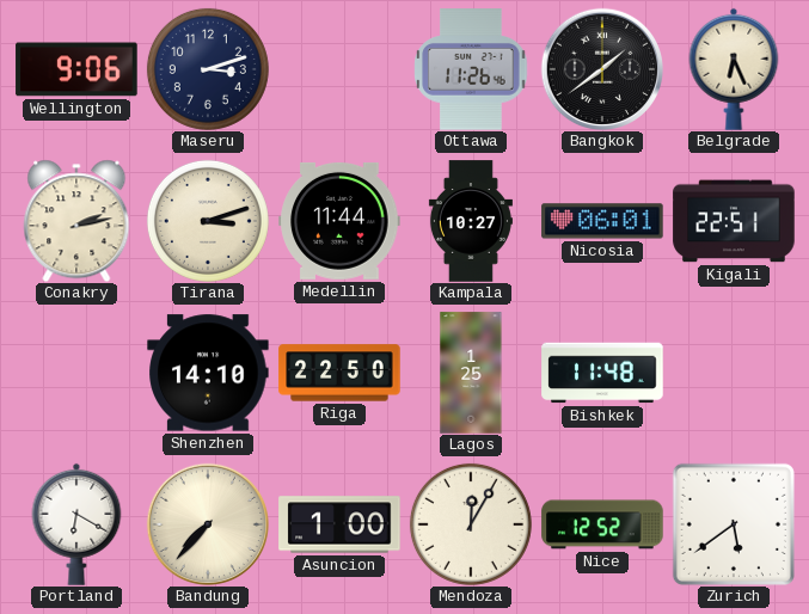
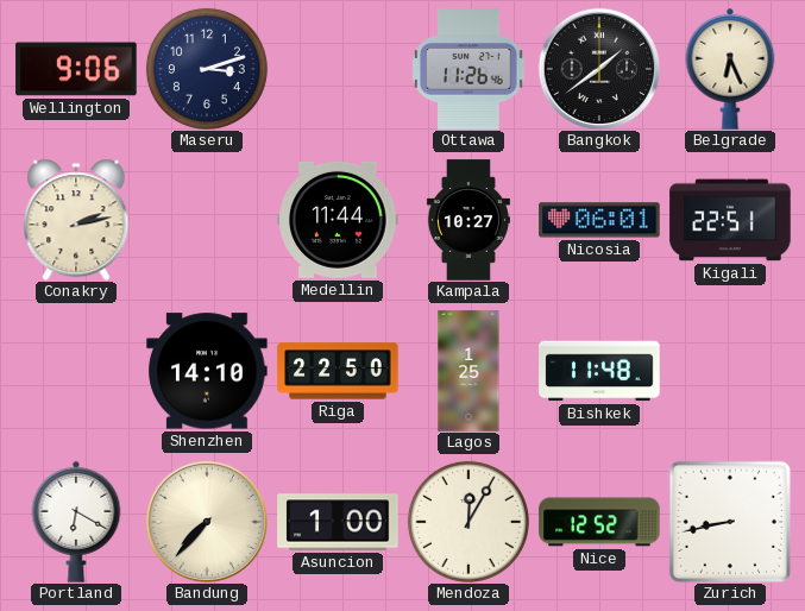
Tirana: 3:12 -> none (208, 221)
Zurich: 5:39 -> 8:43 (730, 522)
